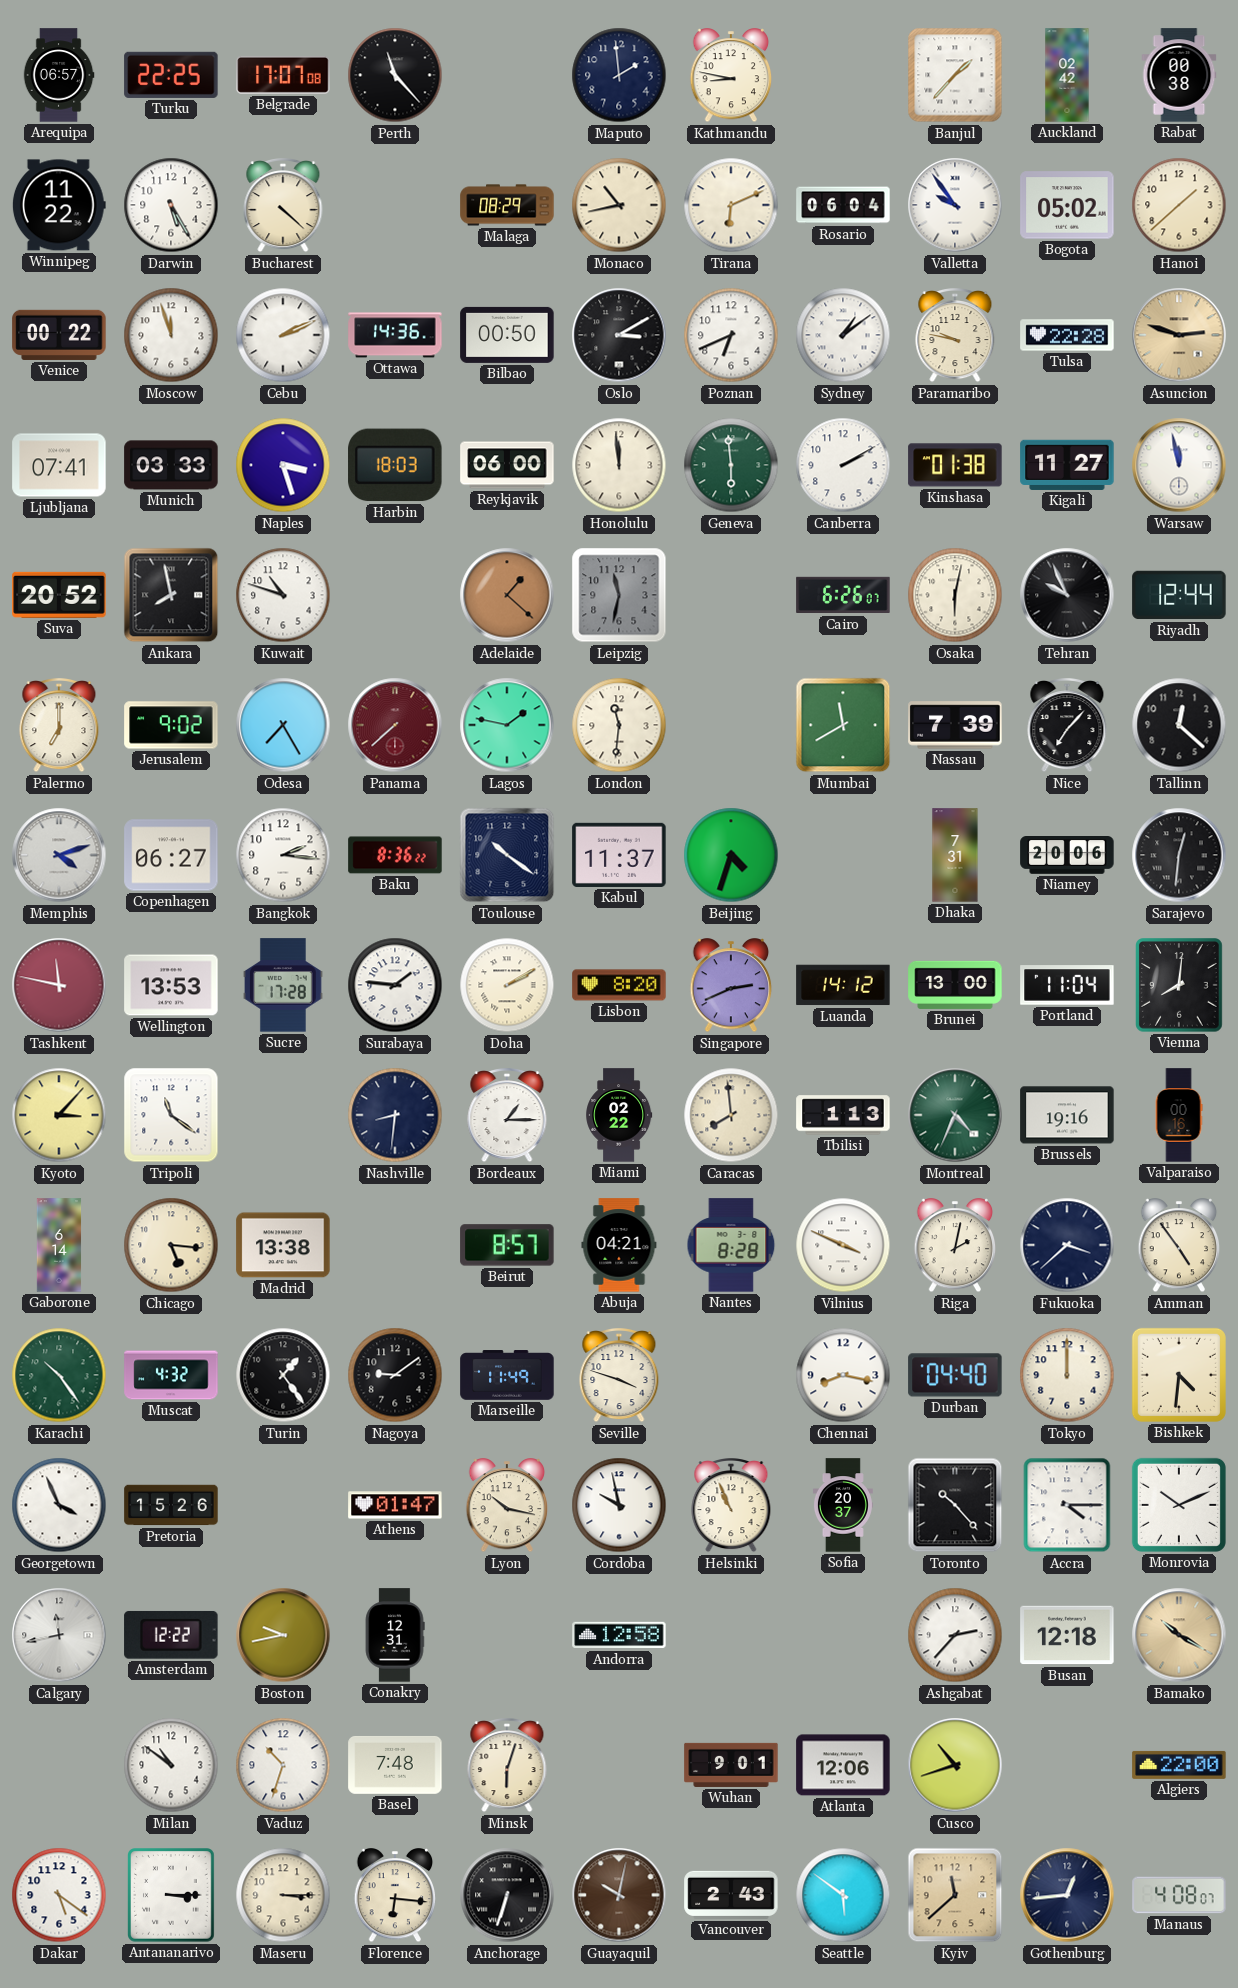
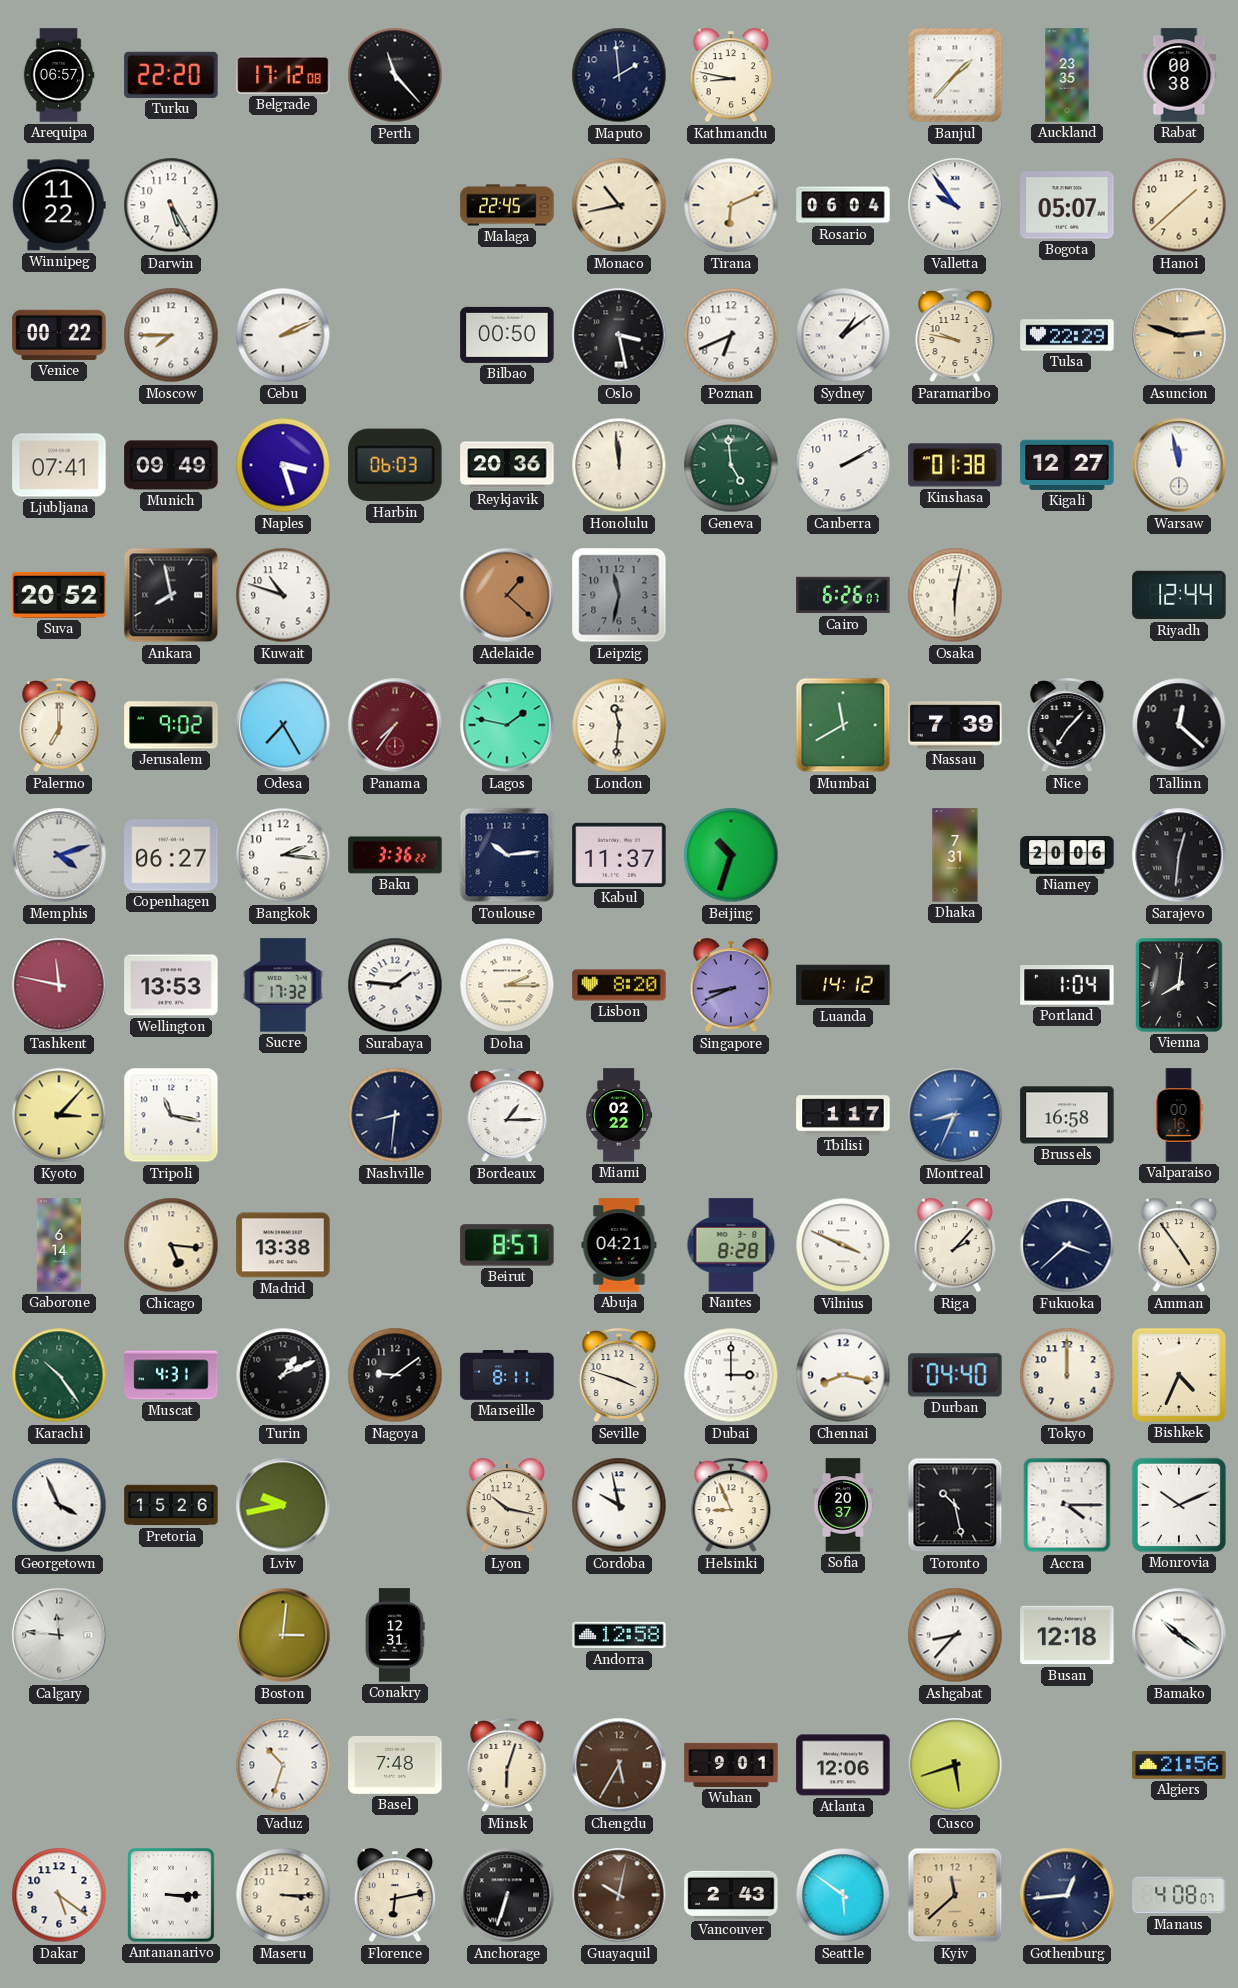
Turku: 22:25 -> 22:20 (171, 75)
Belgrade: 17:07 -> 17:12 (283, 75)
Auckland: 02:42 -> 23:35 (1067, 75)
Bucharest: 4:22 -> none (283, 206)
Malaga: 08:29 -> 22:45 (507, 205)
Bogota: 05:02 -> 05:07 (1067, 205)
Moscow: 11:57 -> 7:45 (171, 335)
Ottawa: 14:36 -> none (395, 335)
Oslo: 3:10 -> 3:28 (619, 335)
Tulsa: 22:28 -> 22:29 (1067, 335)
Munich: 03:33 -> 09:49 (171, 465)
Harbin: 18:03 -> 06:03 (395, 465)
Reykjavik: 06:00 -> 20:36 (507, 465)
Geneva: 5:59 -> 4:59 (731, 465)
Kigali: 11:27 -> 12:27 (1067, 465)
Tehran: 9:56 -> none (1067, 595)
Panama: 7:38 -> 7:36 (395, 725)
Baku: 8:36 -> 3:36 (395, 855)
Toulouse: 10:21 -> 10:14 (507, 855)
Beijing: 4:33 -> 10:33 (731, 855)
Sucre: 17:28 -> 17:32 (284, 985)
Doha: 2:10 -> 2:15 (507, 985)
Singapore: 2:41 -> 8:41 (731, 986)
Brunei: 13:00 -> none (955, 985)
Portland: 11:04 -> 1:04 (1067, 985)
Tripoli: 11:21 -> 11:17 (171, 1115)
Caracas: 7:59 -> none (731, 1115)
Tbilisi: 1:13 -> 1:17 (843, 1115)
Montreal: 4:34 -> 8:34 (955, 1115)
Montreal dial: green -> blue (955, 1115)
Brussels: 19:16 -> 16:58 (1067, 1115)
Riga: 2:02 -> 2:07 (955, 1246)
Muscat: 4:32 -> 4:31 (171, 1375)
Turin: 1:24 -> 1:11 (283, 1375)
Marseille: 11:49 -> 8:11 (507, 1375)
Dubai: none -> 3:00 (731, 1375)
Bishkek: 4:31 -> 4:34 (1179, 1375)
Lviv: none -> 9:43 (283, 1505)
Athens: 01:47 -> none (395, 1505)
Helsinki: 10:56 -> 8:56 (731, 1506)
Toronto: 10:23 -> 10:28 (955, 1505)
Calgary: 11:43 -> 11:46 (59, 1635)
Amsterdam: 12:22 -> none (171, 1635)
Boston: 9:43 -> 3:01 (283, 1635)
Ashgabat: 2:37 -> 8:37 (955, 1635)
Bamako: 10:20 -> 10:21 (1179, 1635)
Bamako dial: champagne -> white (1179, 1635)
Milan: 10:51 -> none (171, 1765)
Chengdu: none -> 5:35 (619, 1765)
Cusco: 10:42 -> 5:42 (955, 1765)
Algiers: 22:00 -> 21:56 (1179, 1765)
Florence: 6:16 -> 6:13 (395, 1896)
